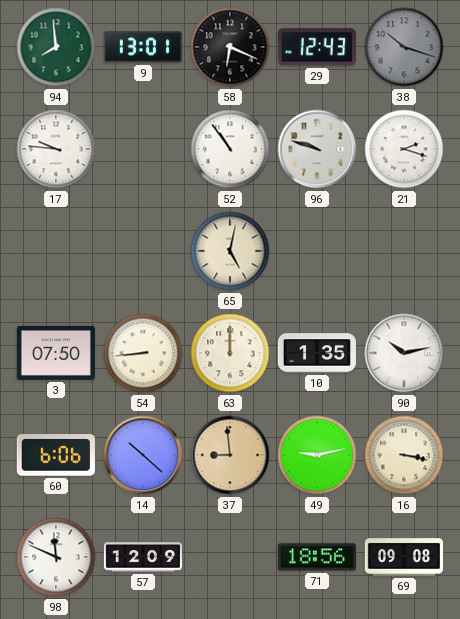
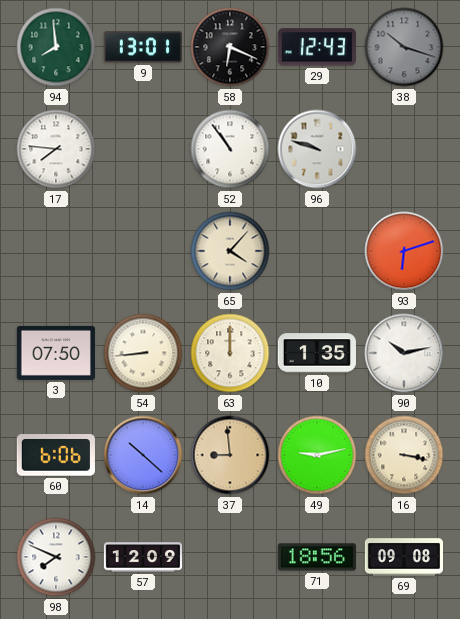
17: 9:46 -> 7:46 (56, 149)
21: 2:18 -> none (404, 149)
65: 5:02 -> 4:07 (230, 251)
93: none -> 6:12 (404, 251)
98: 11:49 -> 7:49 (56, 557)
